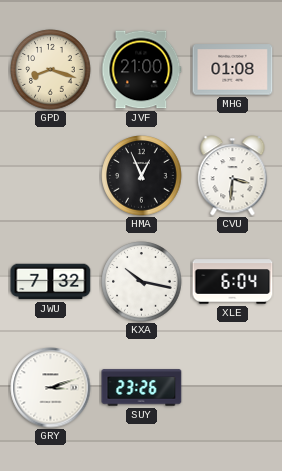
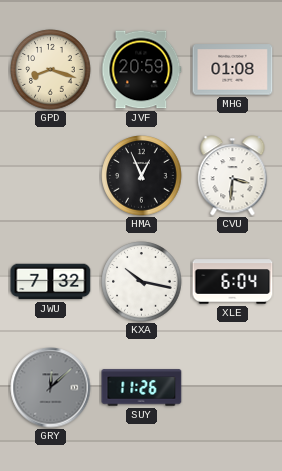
JVF: 21:00 -> 20:59 (142, 70)
GRY: 3:12 -> 12:08 (51, 388)
GRY dial: white -> grey (51, 388)
SUY: 23:26 -> 11:26 (142, 388)
